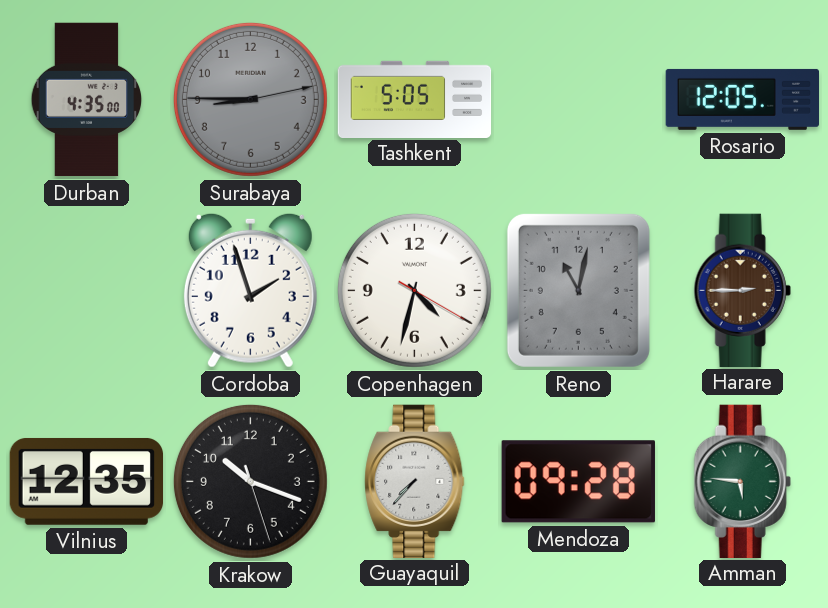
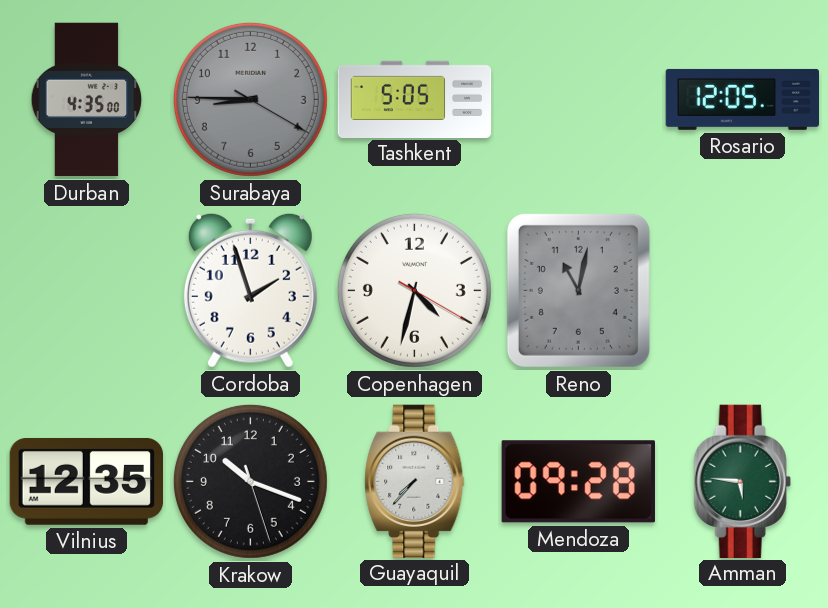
Surabaya: 8:45:13 -> 8:45:20 (250, 99)
Harare: 2:45 -> none (742, 290)
